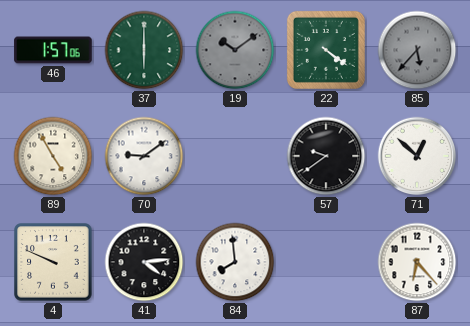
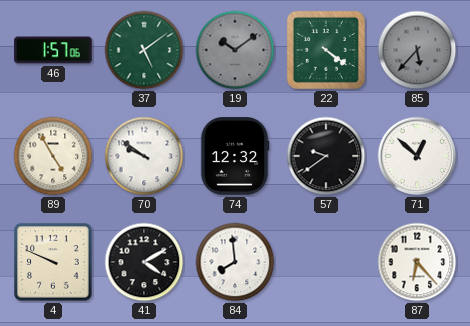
37: 6:00 -> 5:09 (144, 50)
70: 9:09 -> 9:51 (144, 156)
74: none -> 12:32 (235, 156)
41: 4:14 -> 4:10 (144, 262)
